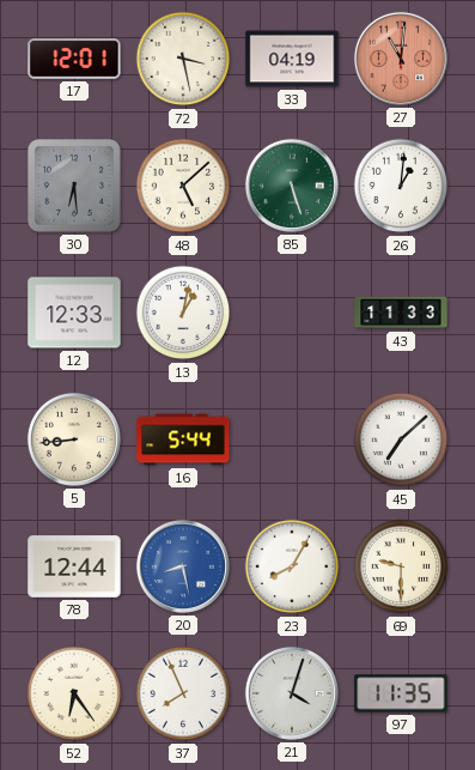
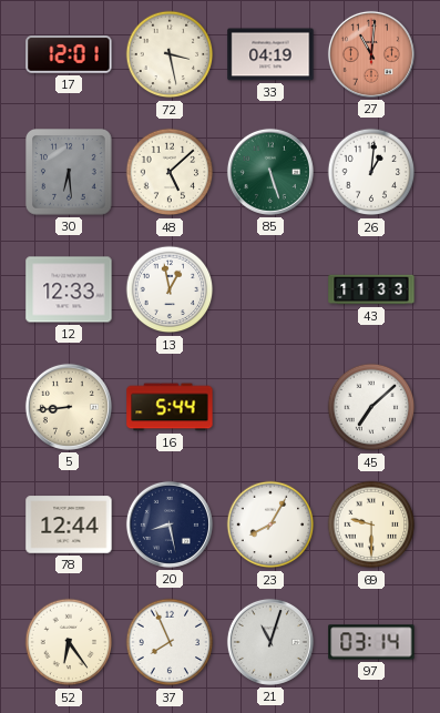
13: 1:02 -> 12:58 (170, 289)
20 dial: blue -> navy (170, 524)
21: 4:03 -> 11:03 (270, 642)
97: 11:35 -> 03:14 (371, 642)
